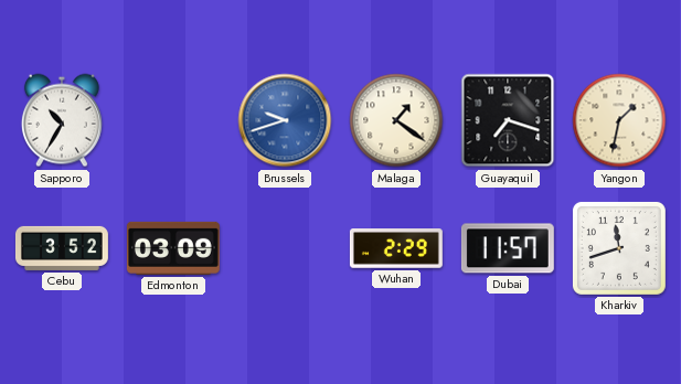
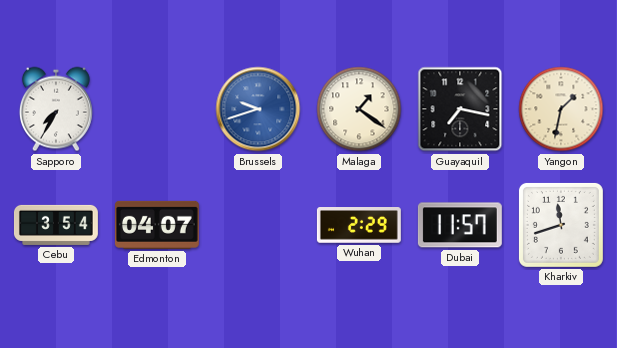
Sapporo: 10:35 -> 7:35 (56, 109)
Guayaquil: 7:18 -> 7:17 (460, 109)
Cebu: 3:52 -> 3:54 (56, 225)
Edmonton: 03:09 -> 04:07 (157, 225)
